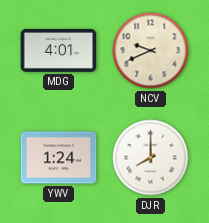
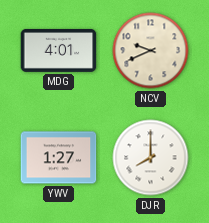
YWV: 1:24 -> 1:27 (59, 158)
